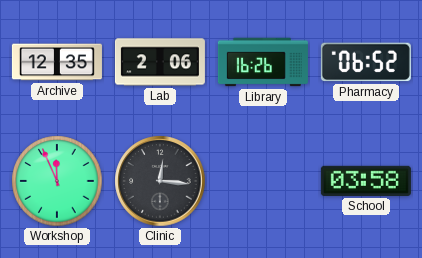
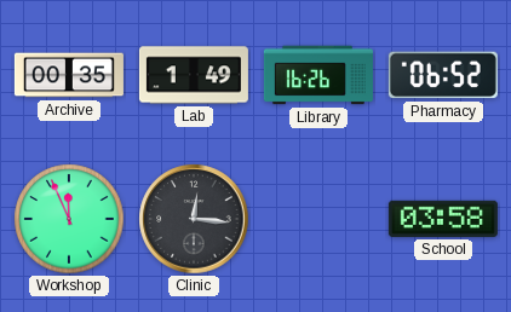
Archive: 12:35 -> 00:35 (69, 75)
Lab: 2:06 -> 1:49 (194, 75)
